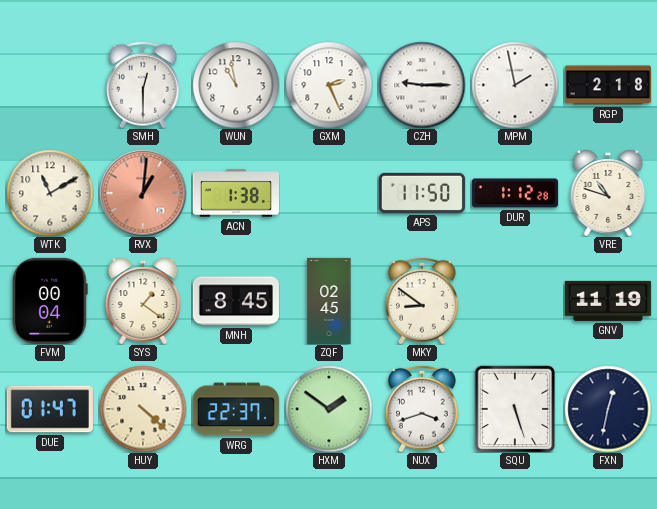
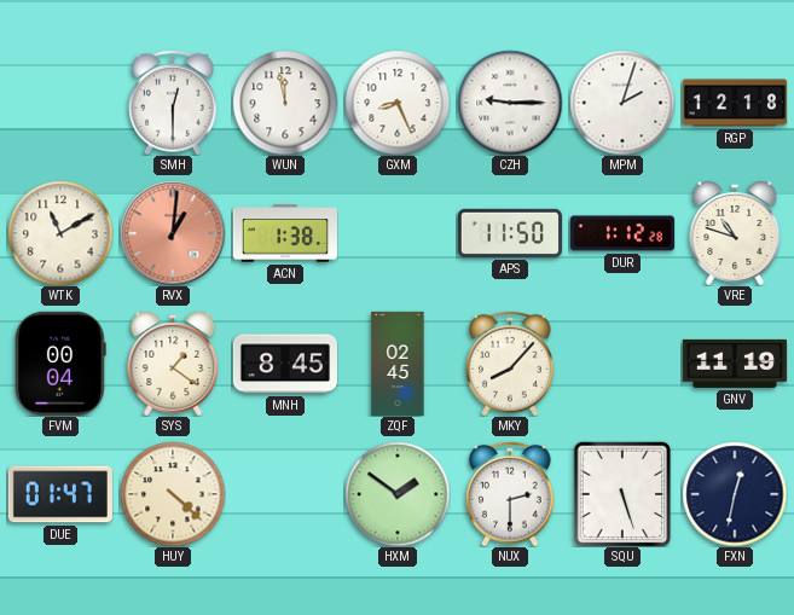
WUN: 10:58 -> 11:58 (285, 103)
GXM: 2:26 -> 8:26 (398, 103)
MPM: 1:58 -> 2:03 (622, 103)
RGP: 2:18 -> 12:18 (735, 103)
MKY: 8:51 -> 8:07 (511, 364)
WRG: 22:37 -> none (236, 409)
NUX: 3:42 -> 2:30 (511, 494)
